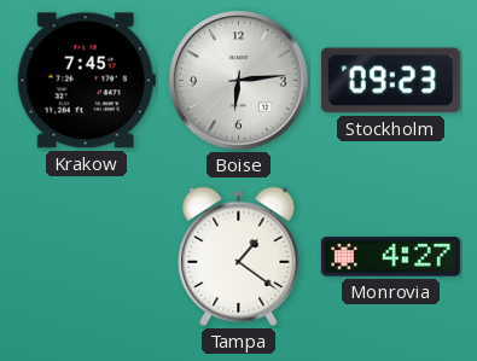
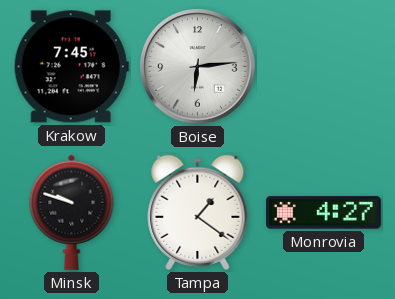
Stockholm: 09:23 -> none (390, 81)
Minsk: none -> 9:48 (72, 212)
